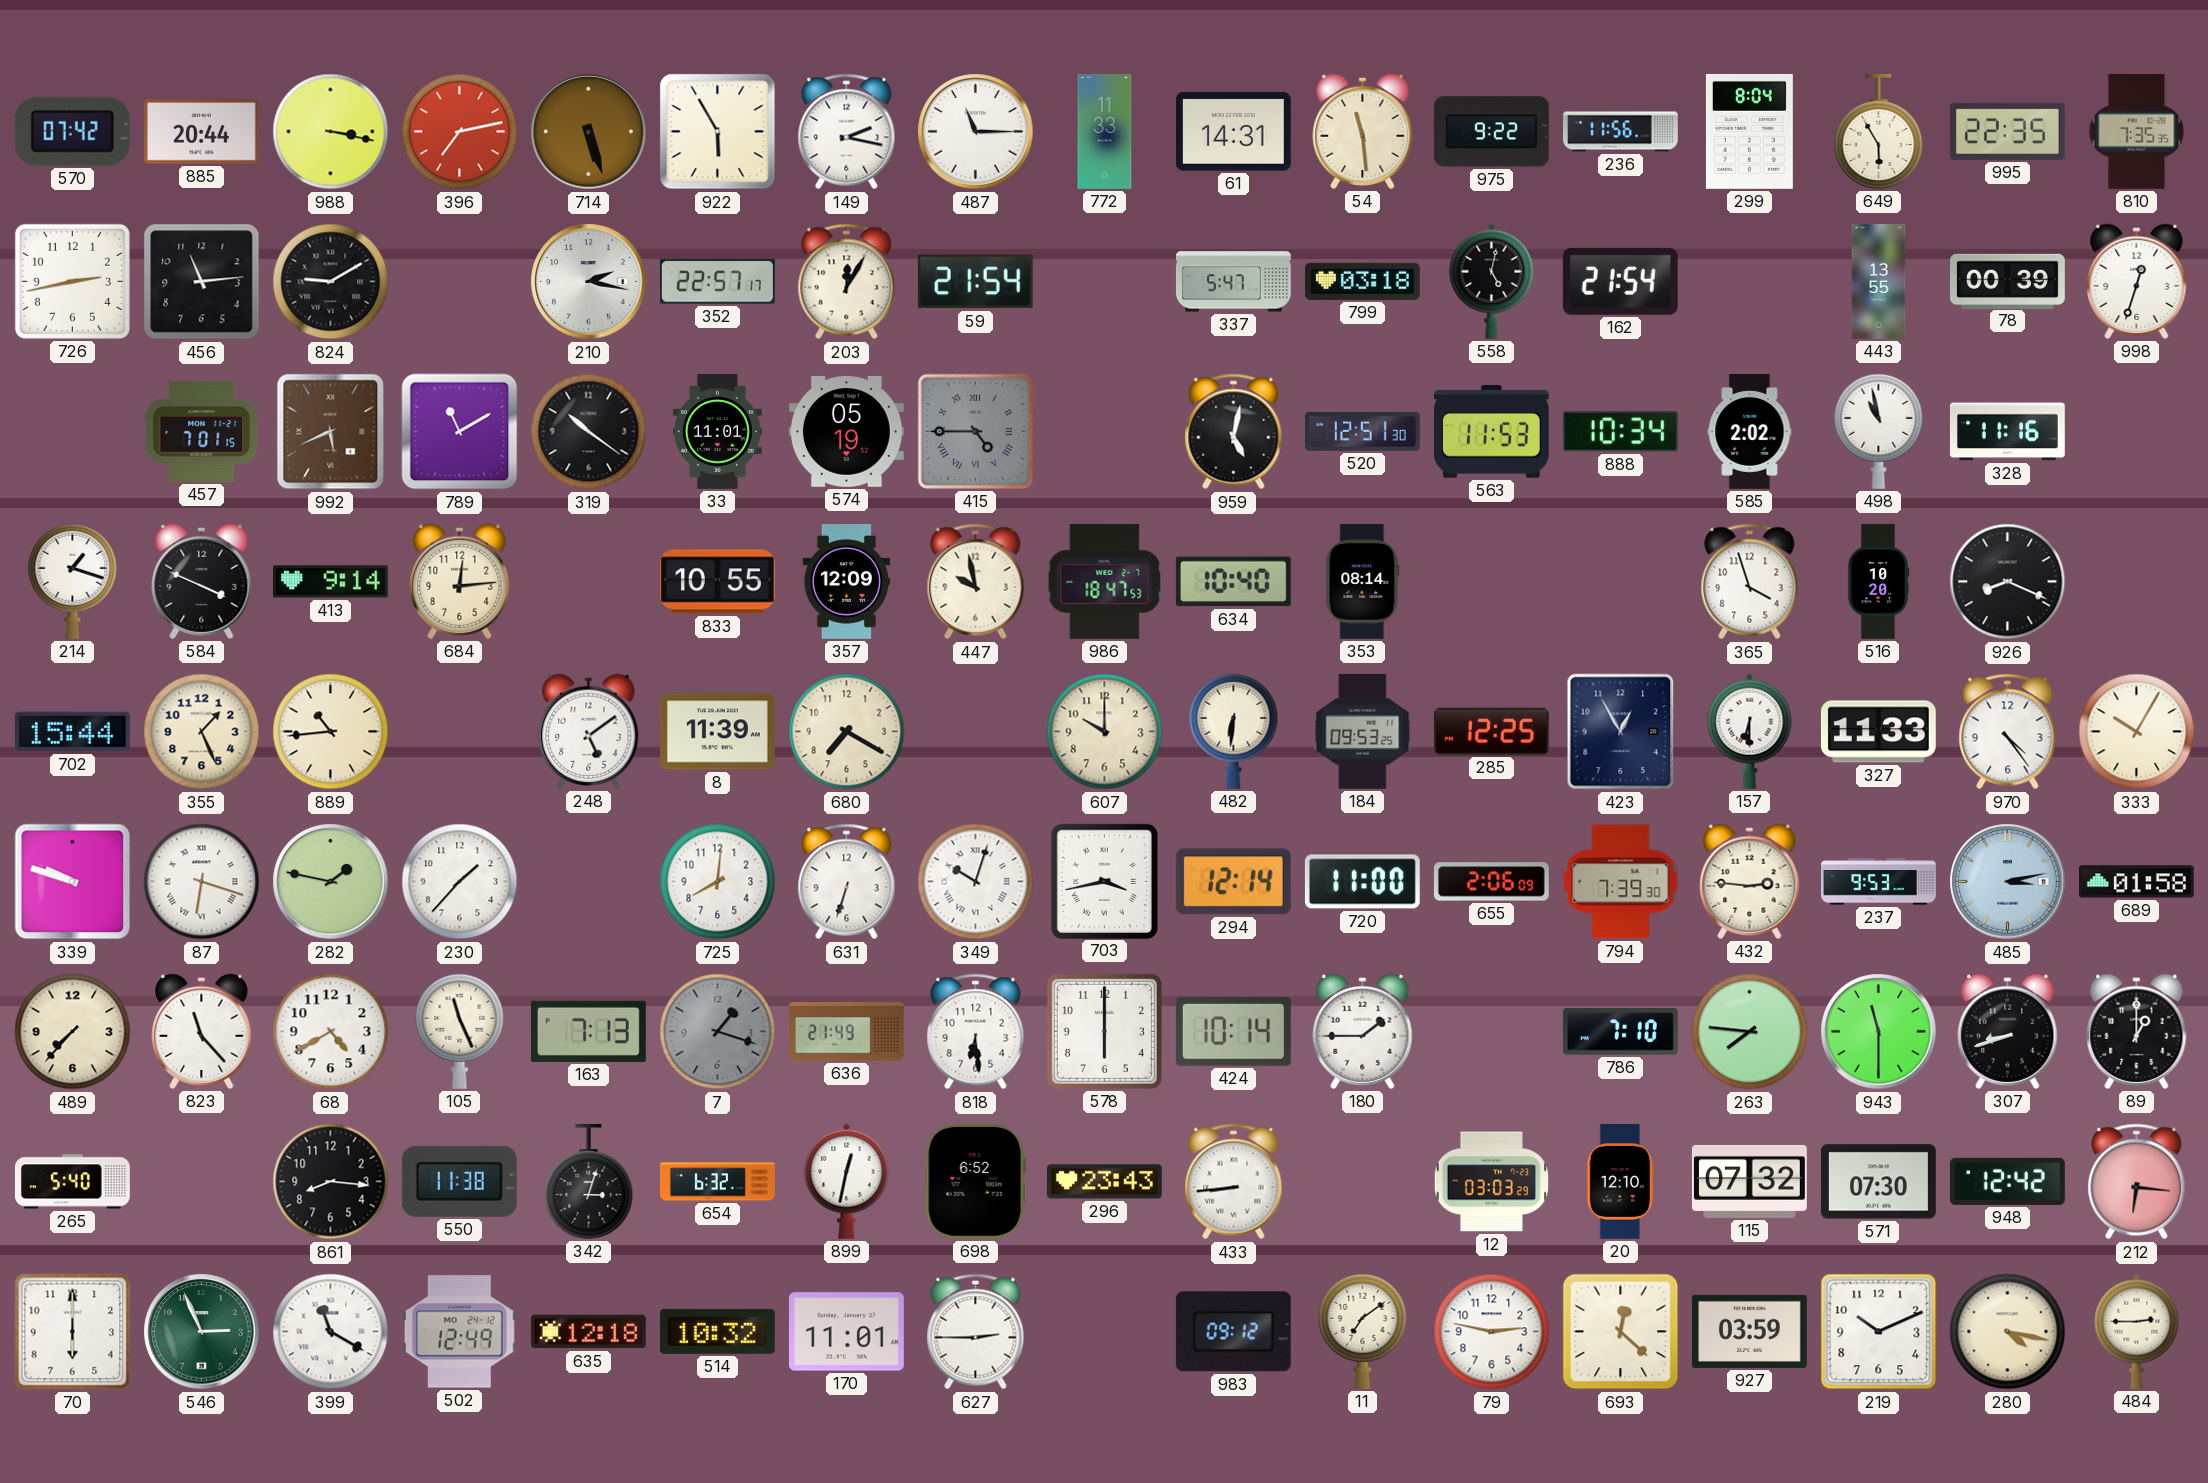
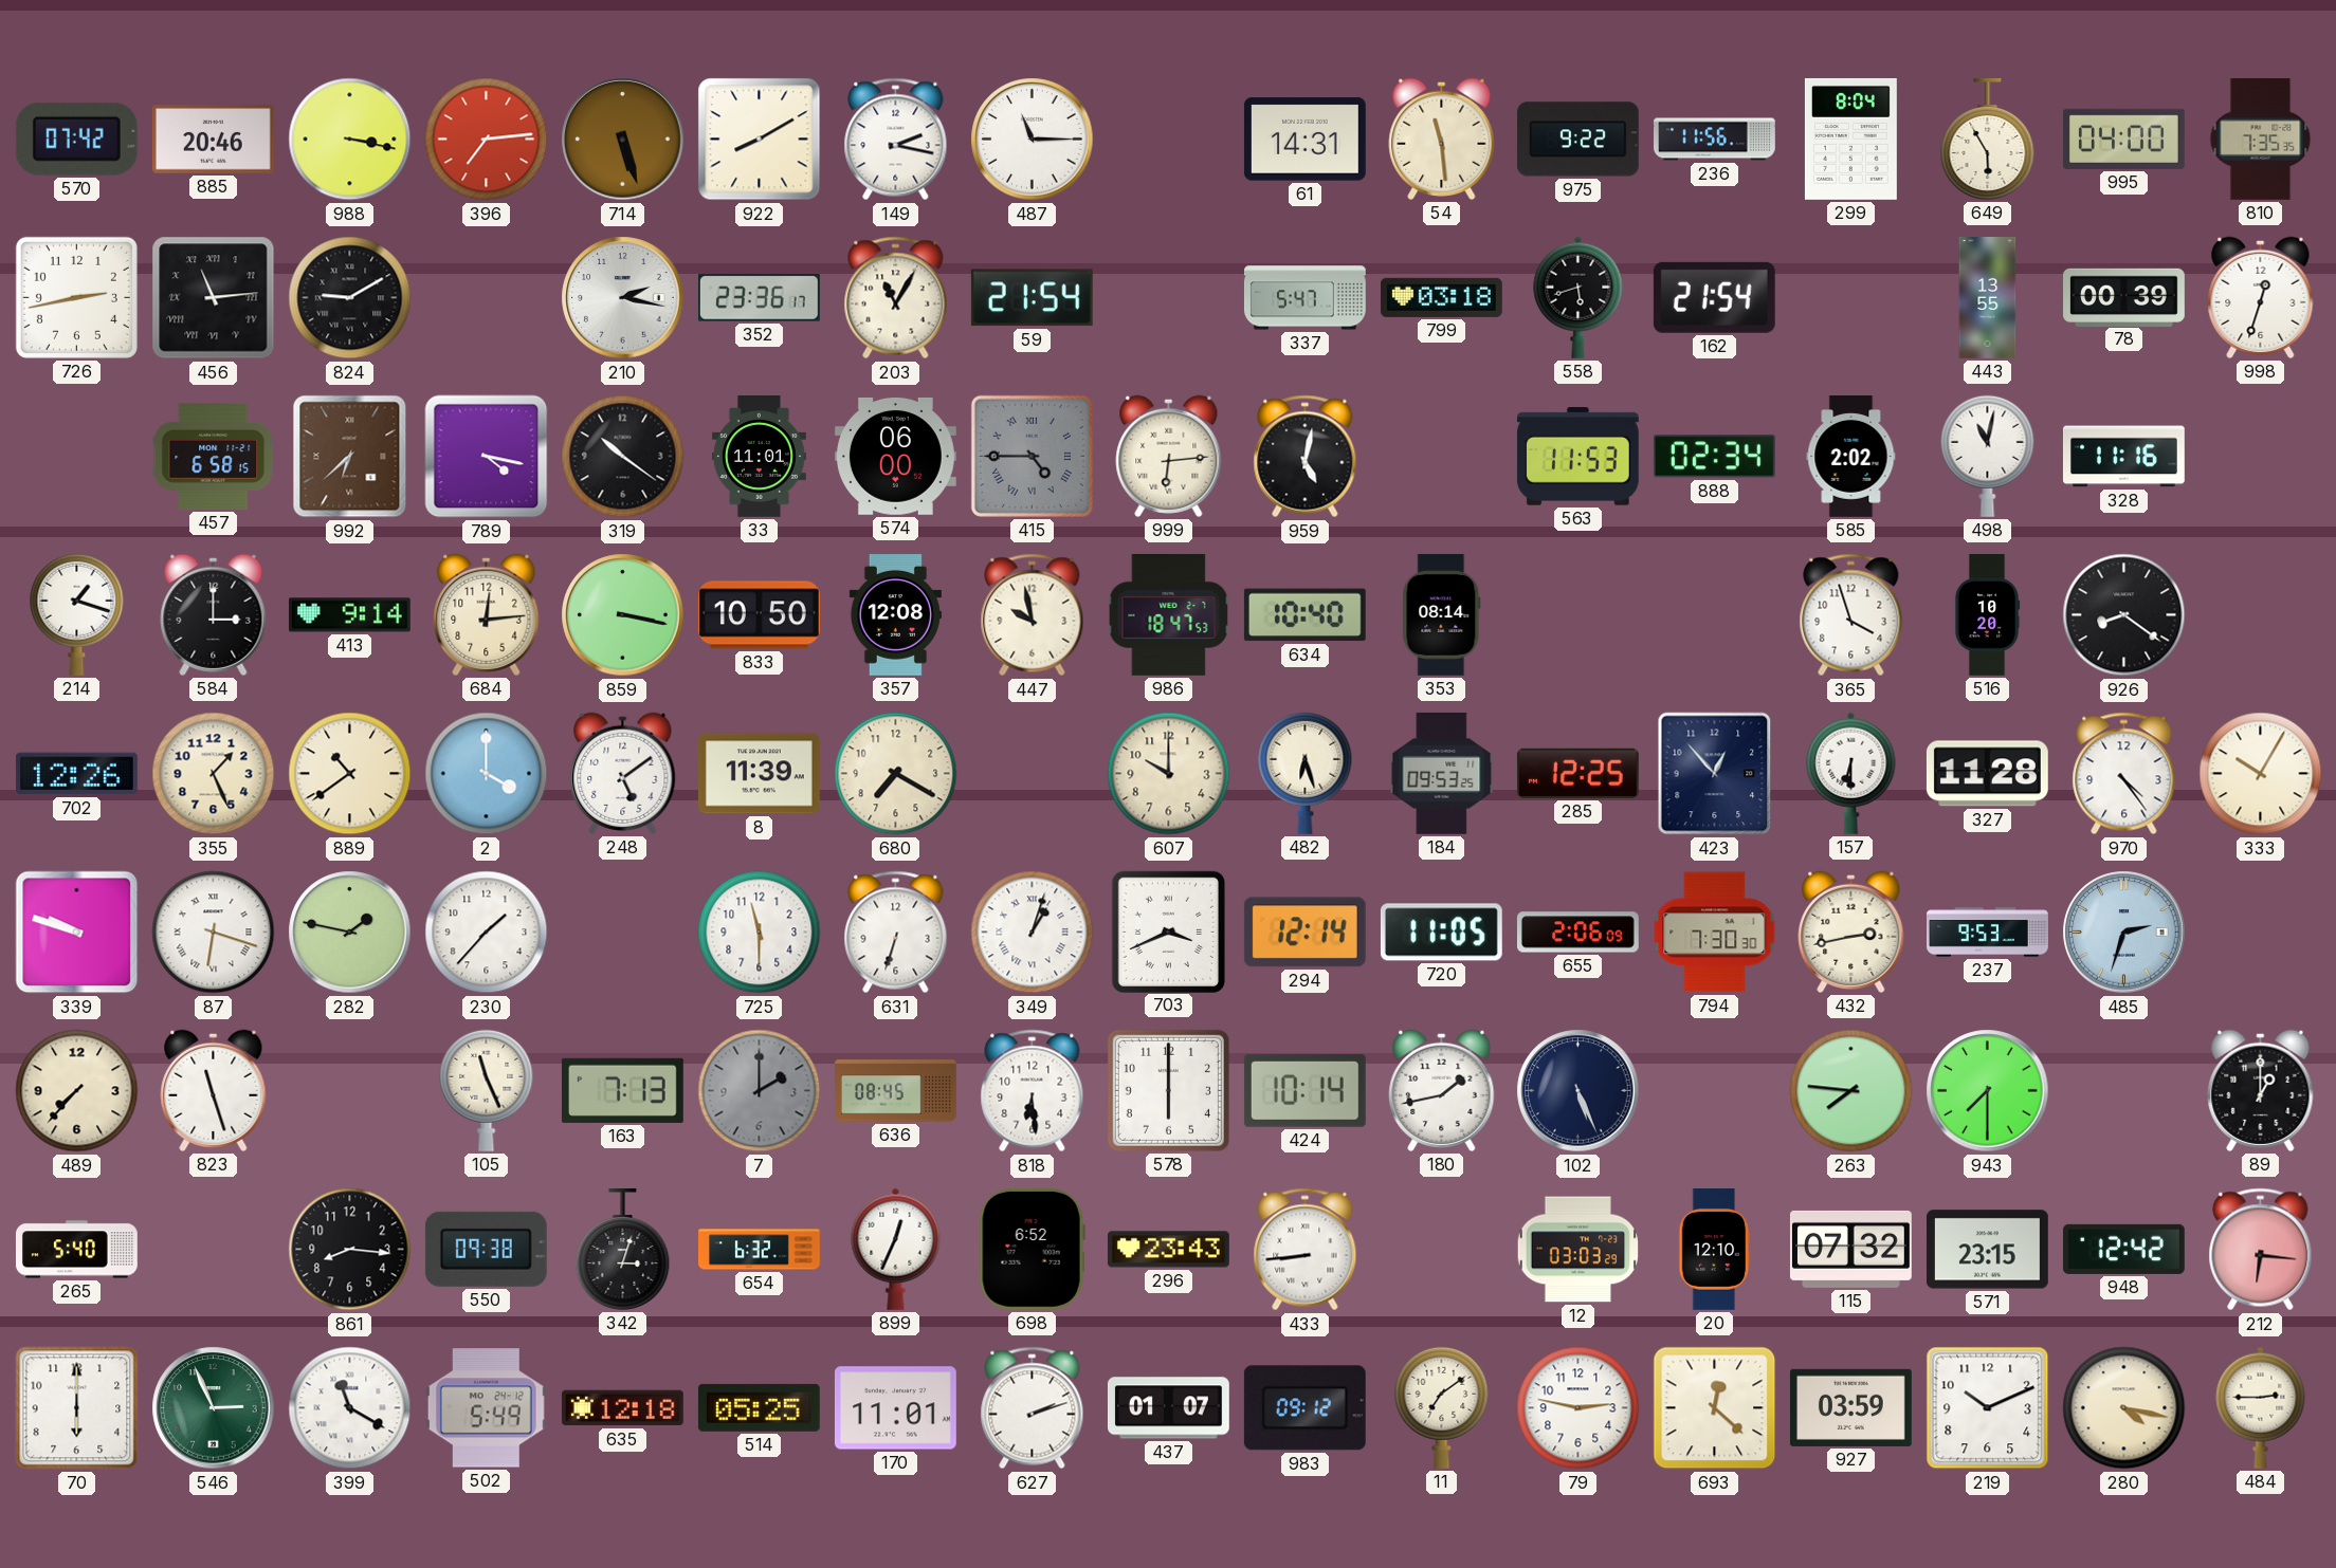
885: 20:44 -> 20:46 (213, 140)
396: 7:13 -> 7:14 (487, 140)
922: 5:55 -> 8:10 (760, 140)
772: 11:33 -> none (1105, 132)
995: 22:35 -> 04:00 (2123, 139)
456 numerals: Arabic -> Roman (214, 298)
352: 22:57 -> 23:36 (759, 298)
203: 12:05 -> 11:05 (896, 298)
558: 5:02 -> 5:42 (1578, 297)
457: 7:01 -> 6:58 (213, 456)
992: 5:41 -> 6:38 (350, 457)
789: 11:10 -> 4:17 (487, 457)
574: 05:19 -> 06:00 (895, 457)
999: none -> 6:14 (1169, 456)
520: 12:51 -> none (1362, 431)
888: 10:34 -> 02:34 (1714, 457)
498: 10:58 -> 11:02 (1988, 456)
584: 3:49 -> 3:00 (214, 614)
859: none -> 3:17 (623, 615)
833: 10:55 -> 10:50 (759, 615)
357: 12:09 -> 12:08 (895, 615)
926: 8:19 -> 8:21 (2124, 615)
702: 15:44 -> 12:26 (76, 774)
889: 10:44 -> 10:39 (350, 774)
2: none -> 4:00 (487, 774)
482: 6:31 -> 6:27 (1306, 773)
423: 12:55 -> 12:53 (1715, 774)
327: 11:33 -> 11:28 (1987, 774)
725: 8:01 -> 11:30 (760, 933)
349: 10:03 -> 1:03 (1033, 933)
703: 3:43 -> 3:41 (1168, 931)
720: 11:00 -> 11:05 (1441, 933)
794: 7:39 -> 7:30 (1715, 933)
432: 2:46 -> 2:43 (1851, 931)
485: 3:13 -> 2:33 (2124, 933)
689: 01:58 -> none (2136, 882)
823: 11:23 -> 11:27 (214, 1090)
68: 4:40 -> none (331, 1032)
7: 1:18 -> 2:00 (760, 1091)
636: 21:49 -> 08:45 (896, 1091)
180: 1:45 -> 1:43 (1442, 1090)
102: none -> 5:26 (1578, 1091)
786: 7:10 -> none (1620, 1032)
943: 11:30 -> 7:30 (1988, 1091)
307: 8:42 -> none (2008, 1031)
550: 11:38 -> 09:38 (486, 1249)
899: 12:32 -> 12:34 (896, 1249)
571: 07:30 -> 23:15 (1987, 1250)
502: 12:49 -> 5:49 (486, 1408)
514: 10:32 -> 05:25 (759, 1407)
627: 2:45 -> 2:12 (1033, 1408)
437: none -> 01:07 (1168, 1408)
